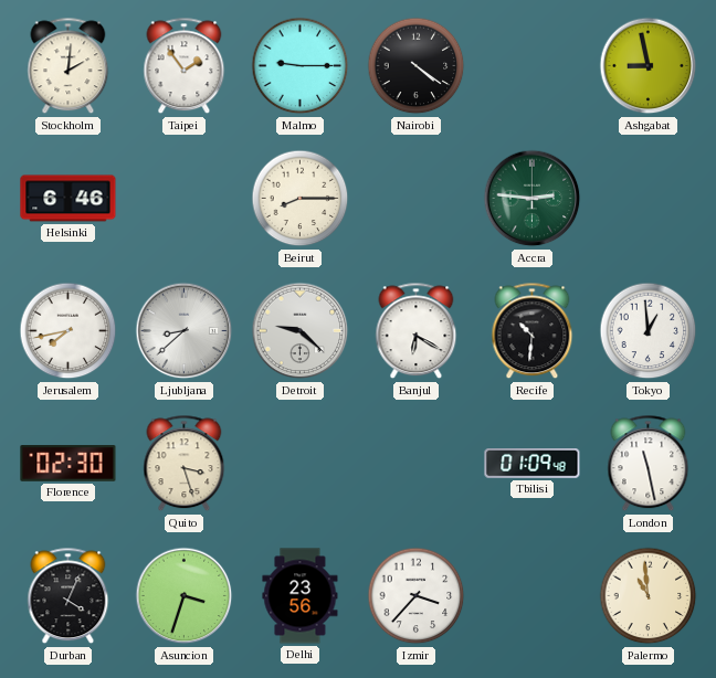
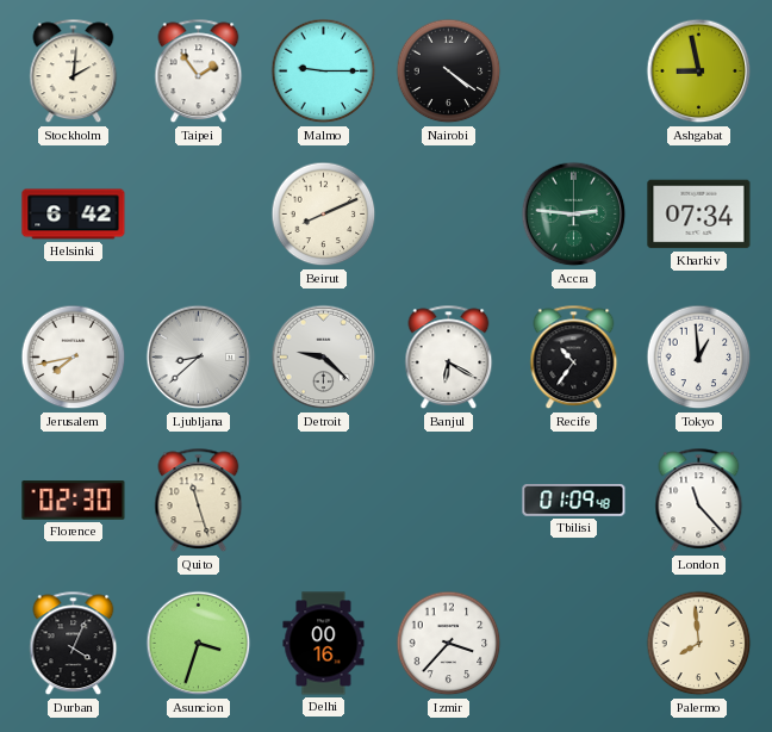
Helsinki: 6:46 -> 6:42 (74, 215)
Beirut: 8:15 -> 8:11 (324, 215)
Kharkiv: none -> 07:34 (699, 215)
Recife: 10:31 -> 10:36 (574, 358)
Quito: 3:27 -> 11:27 (199, 501)
London: 11:28 -> 11:23 (699, 501)
Delhi: 23:56 -> 00:16 (324, 644)
Palermo: 10:59 -> 7:59 (699, 644)
